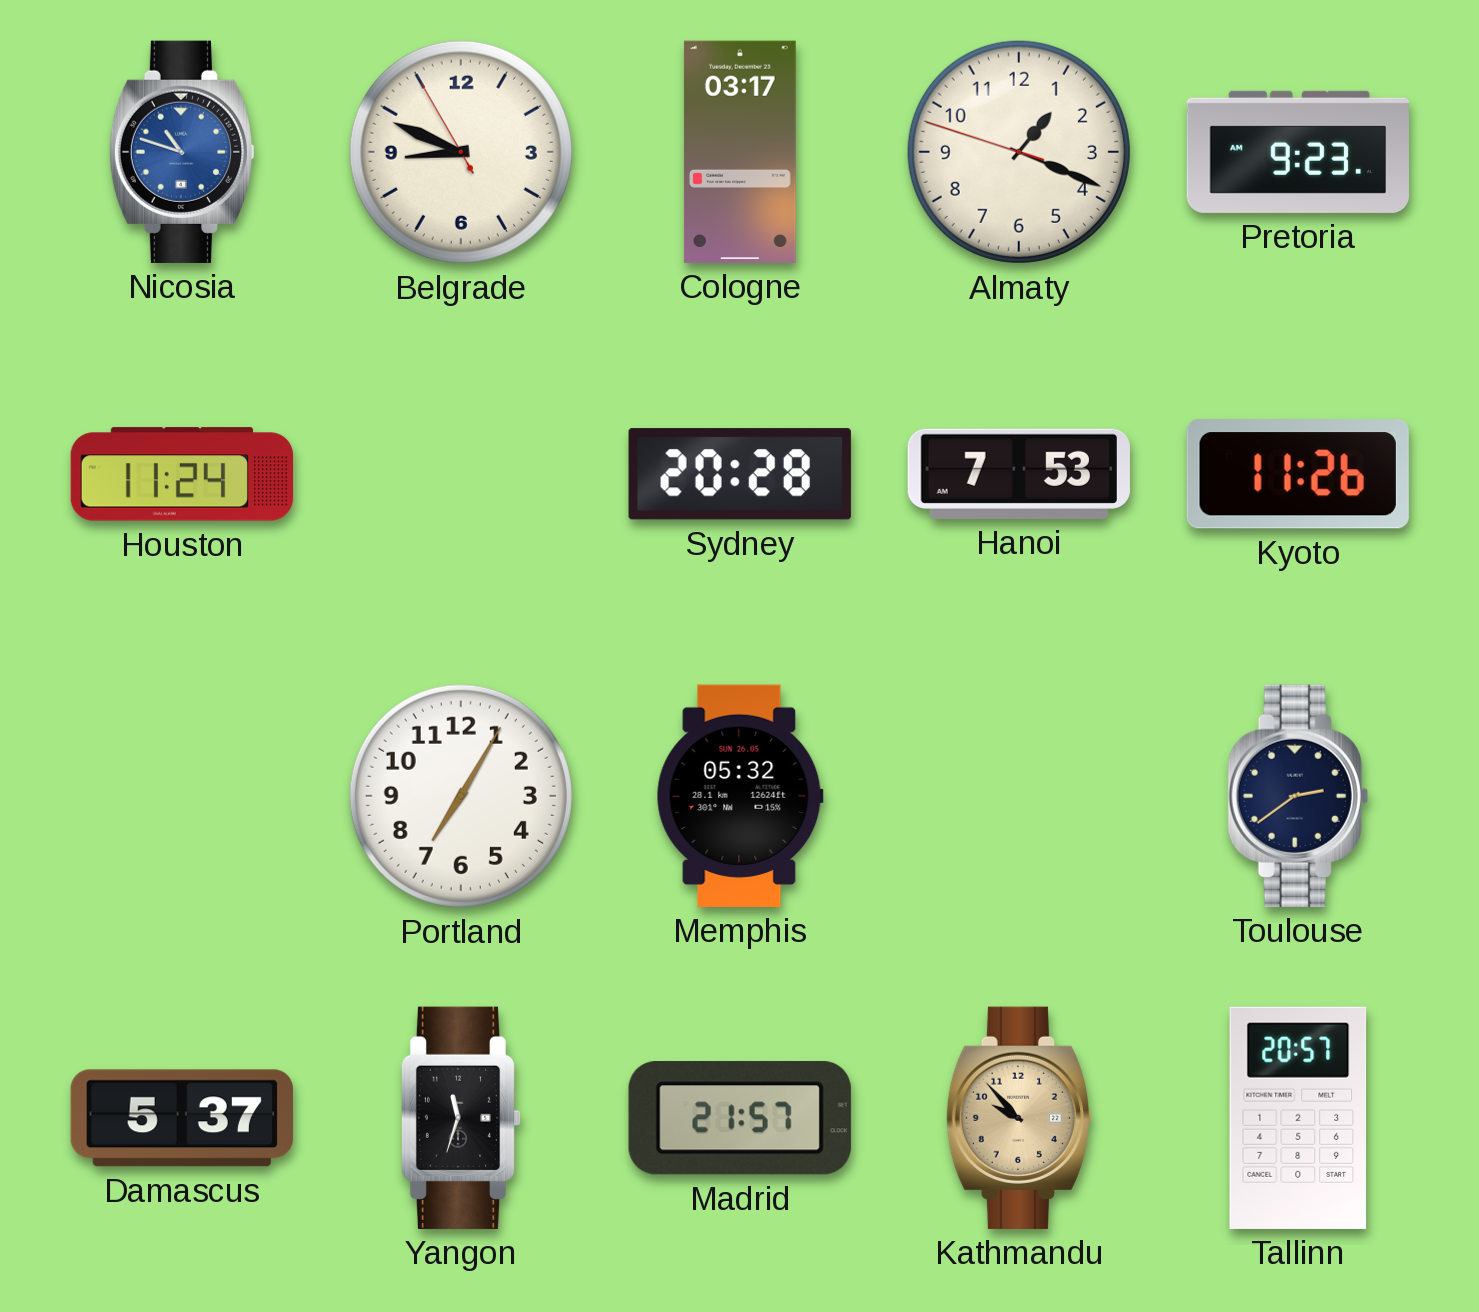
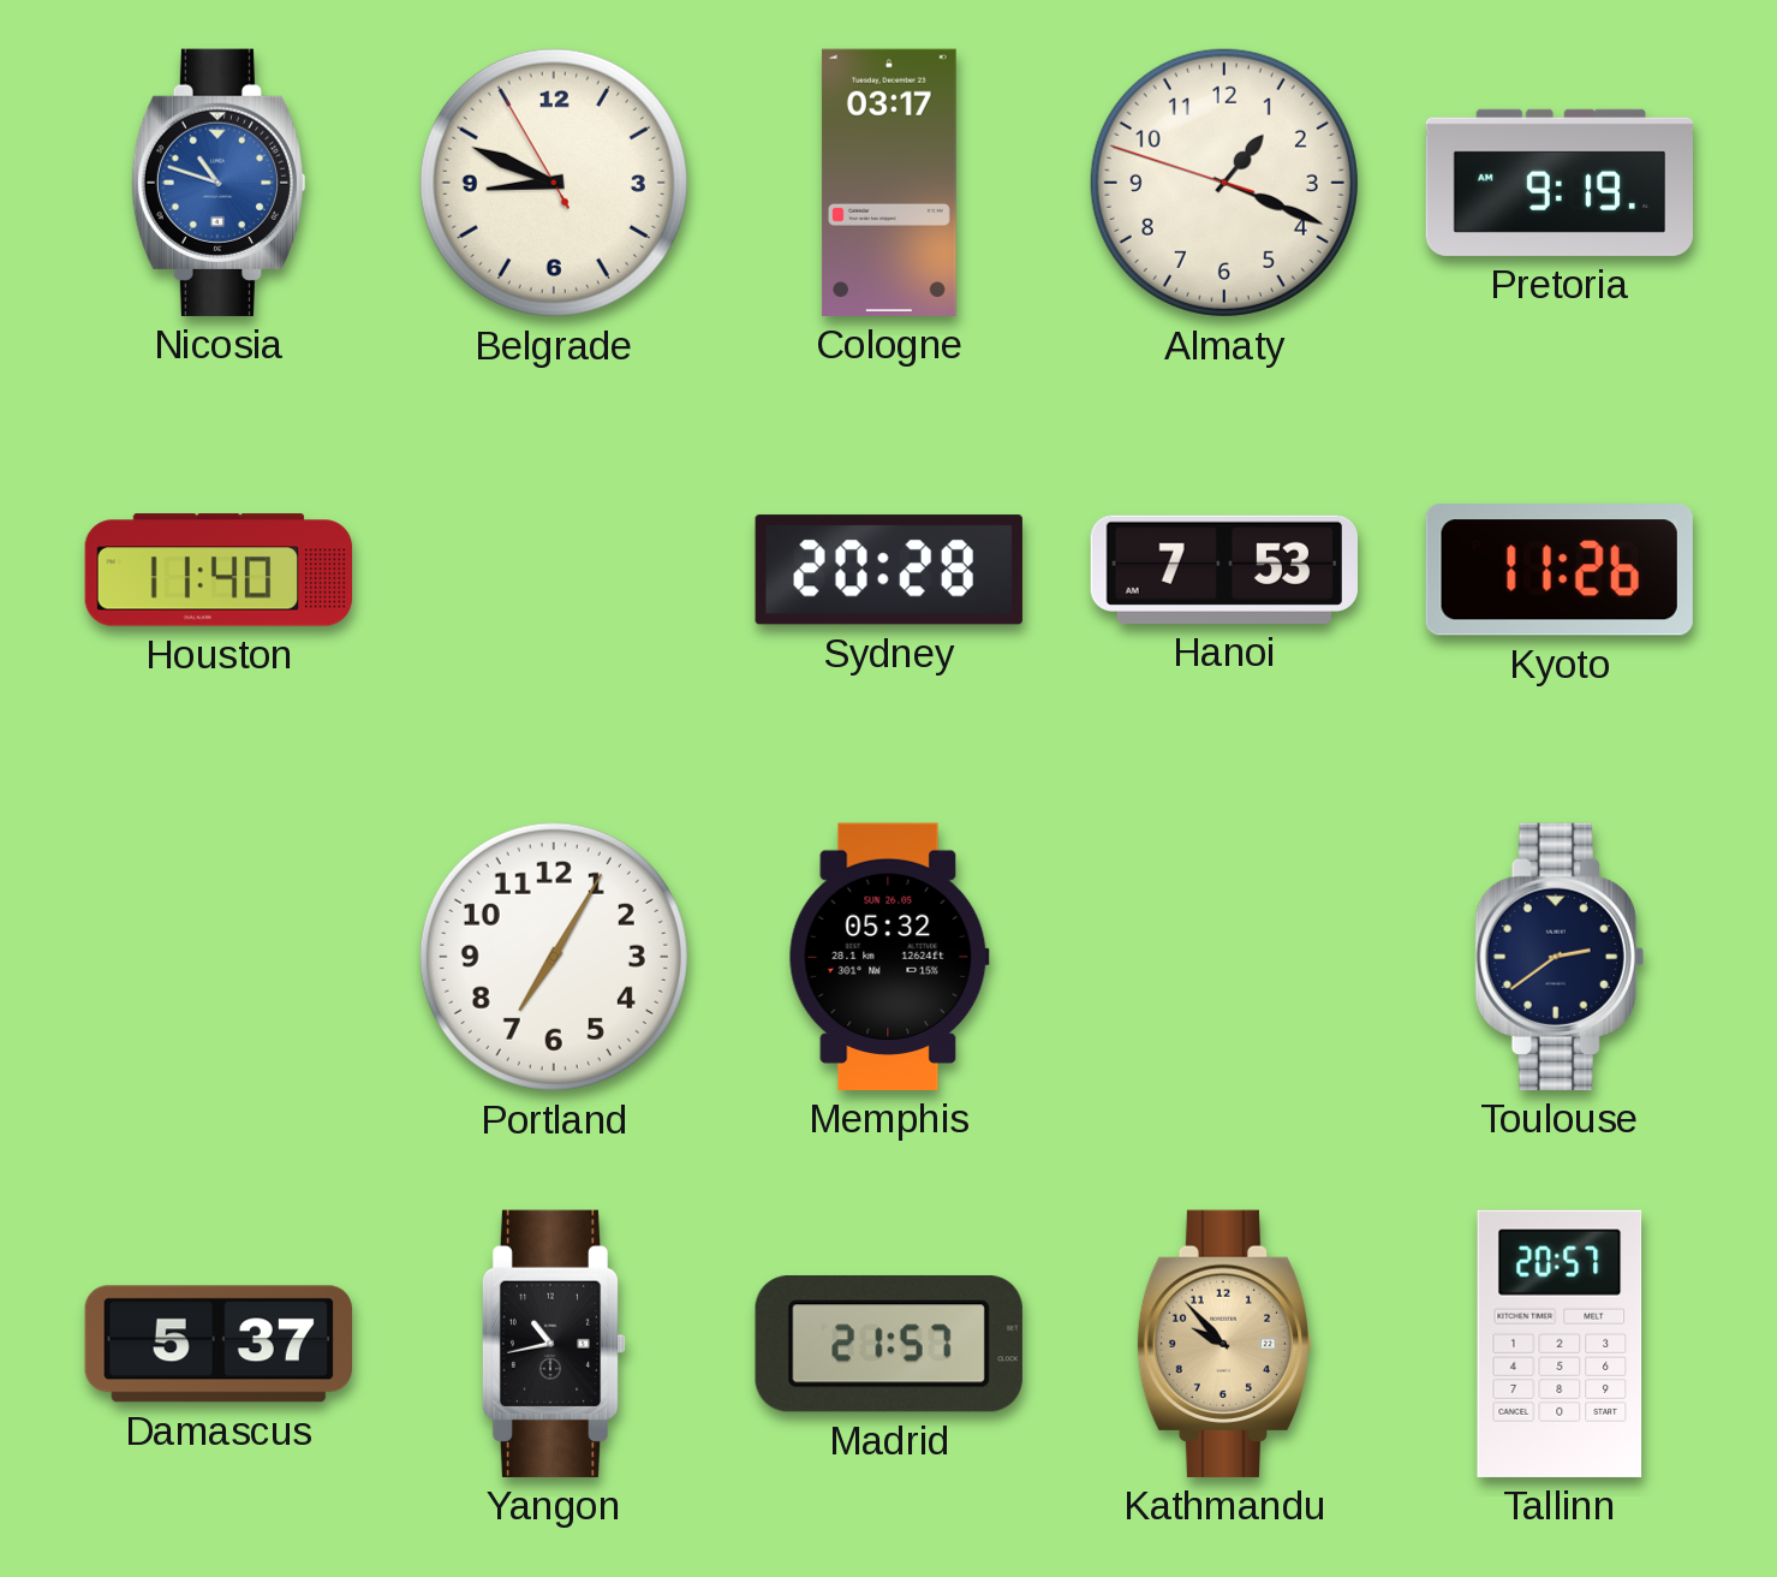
Pretoria: 9:23 -> 9:19 (1558, 183)
Houston: 11:24 -> 11:40 (217, 570)
Yangon: 11:33 -> 10:43 (554, 1344)
